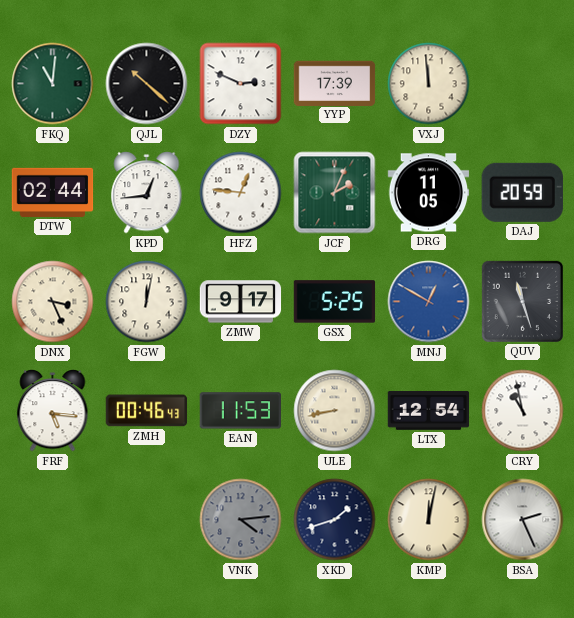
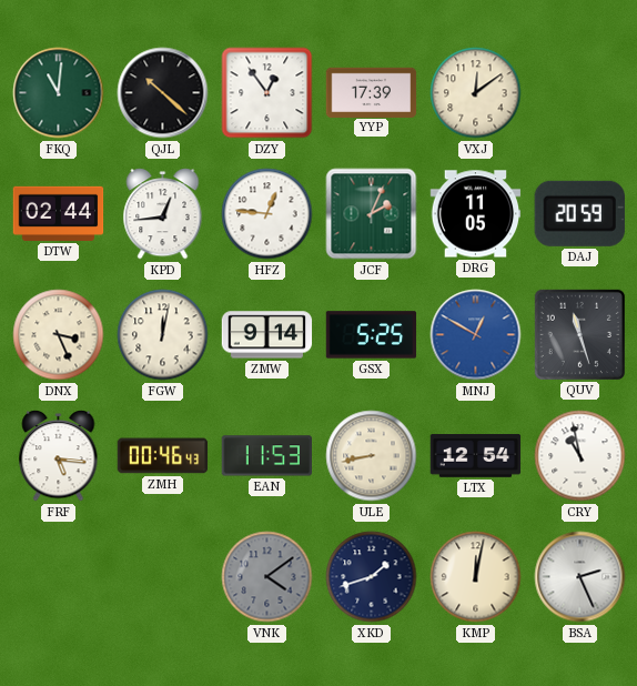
DZY: 2:49 -> 12:54 (267, 93)
VXJ: 11:59 -> 12:09 (476, 93)
ZMW: 9:17 -> 9:14 (267, 335)
VNK: 4:14 -> 4:09 (267, 577)
